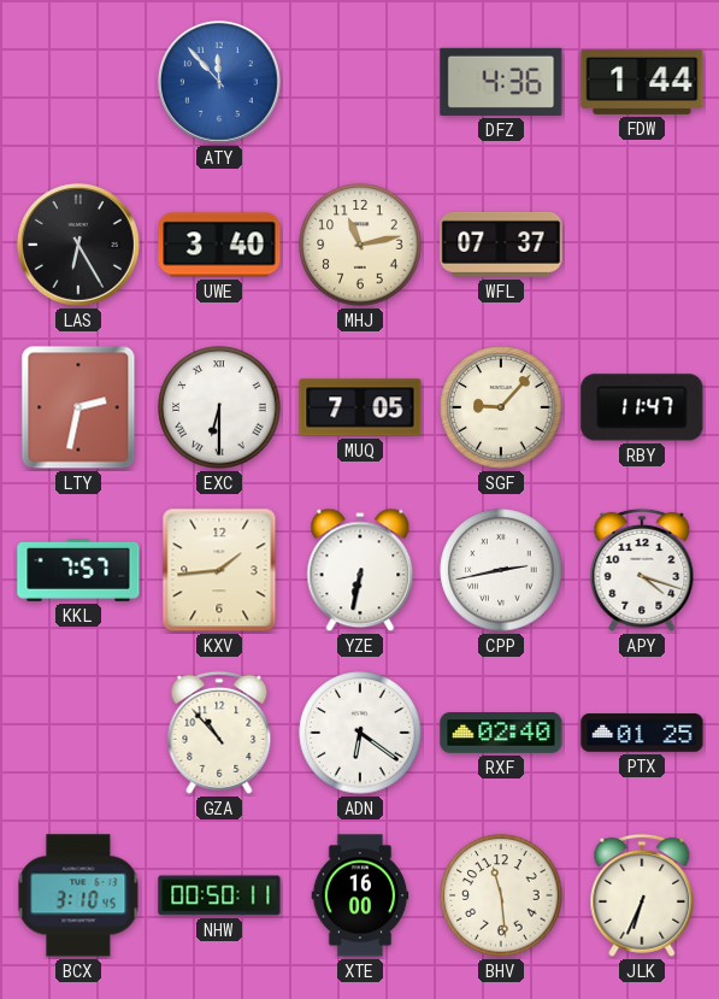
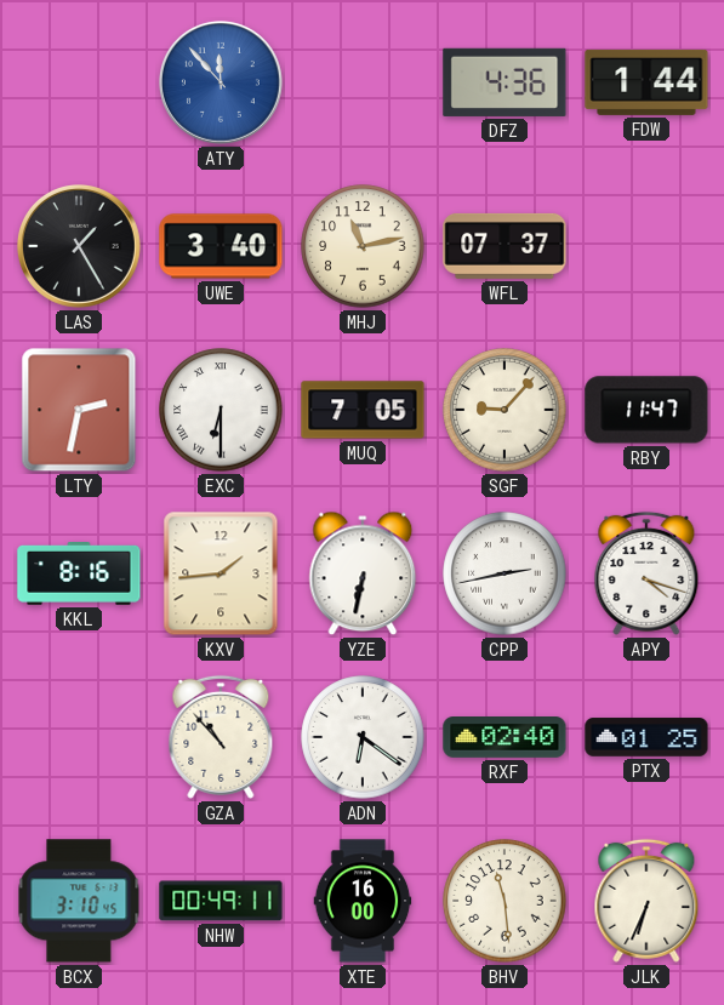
LAS: 6:25 -> 1:25 (80, 247)
KKL: 7:57 -> 8:16 (79, 575)
NHW: 00:50 -> 00:49 (221, 901)
